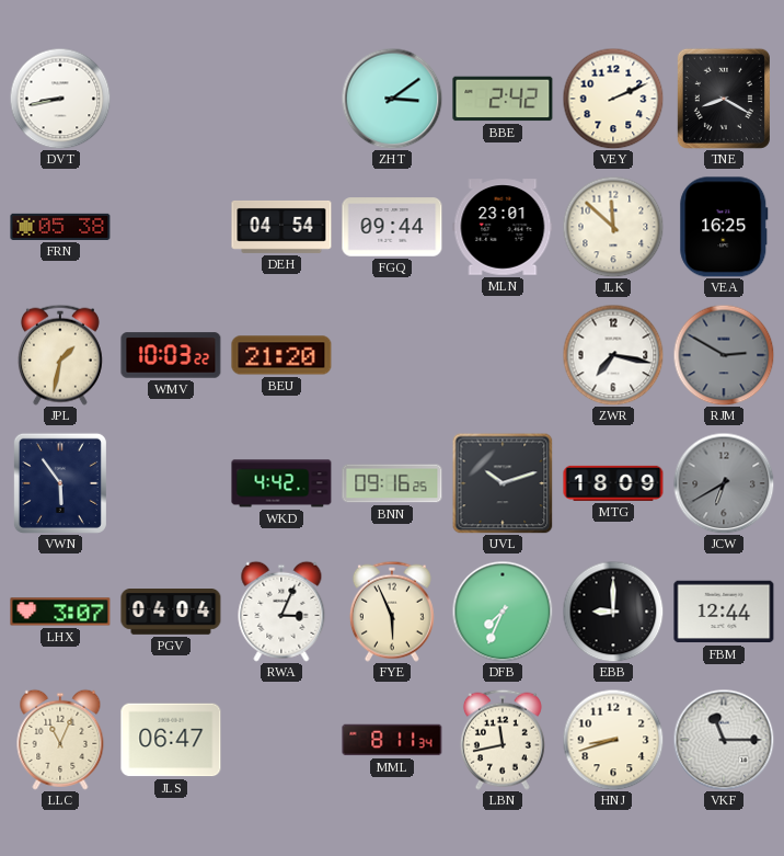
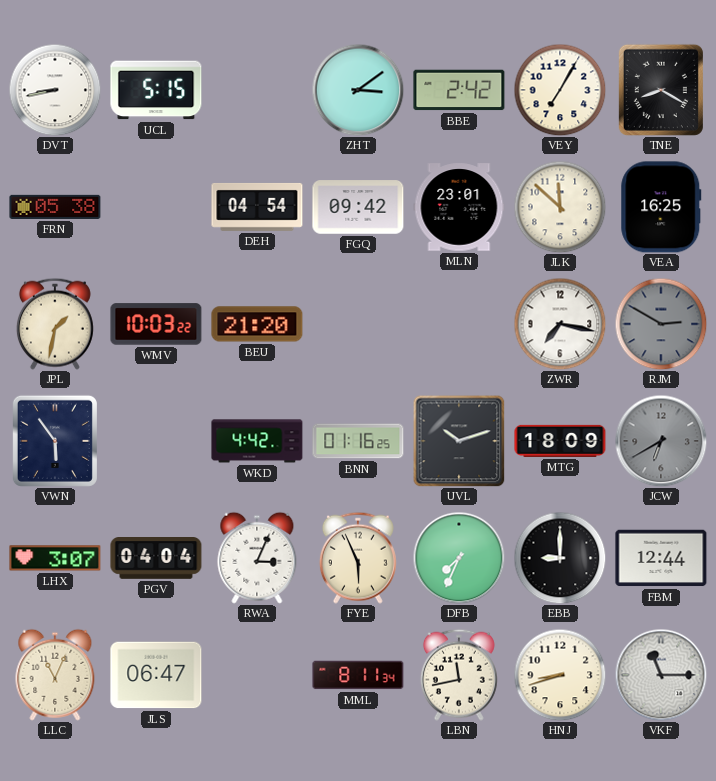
UCL: none -> 5:15 (156, 90)
VEY: 2:11 -> 7:05 (560, 90)
FGQ: 09:44 -> 09:42 (358, 207)
BNN: 09:16 -> 01:16 (358, 441)
